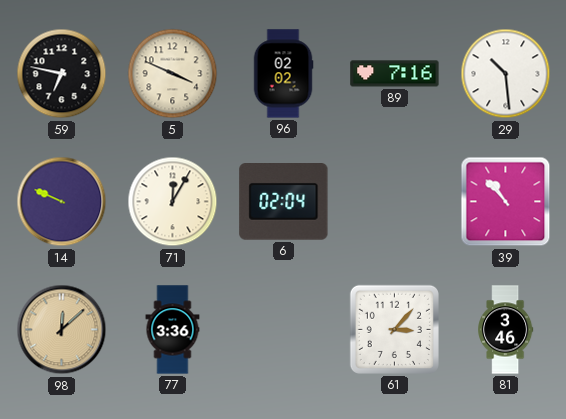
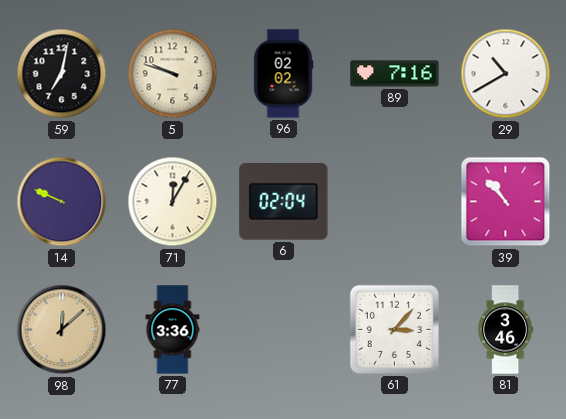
59: 6:47 -> 7:02 (62, 74)
5: 3:49 -> 9:48 (173, 74)
29: 10:29 -> 10:40 (506, 74)
